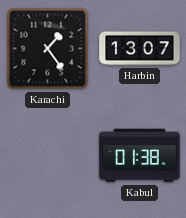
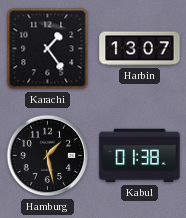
Hamburg: none -> 1:28 (48, 156)
